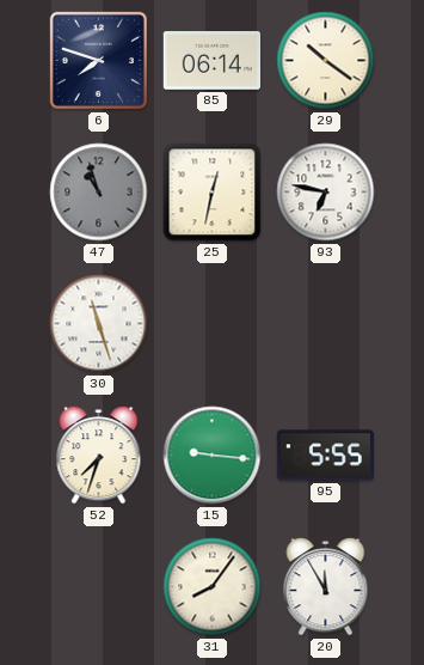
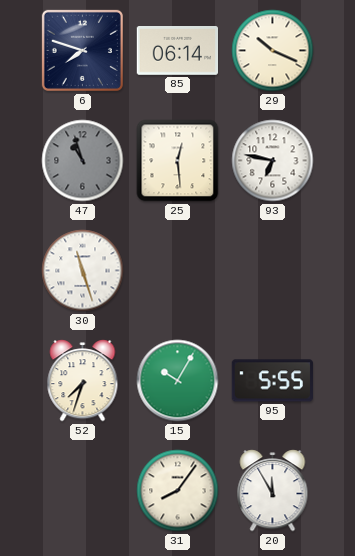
29: 10:21 -> 10:19 (273, 51)
25: 12:32 -> 12:29 (178, 161)
15: 9:16 -> 10:05 (178, 381)
